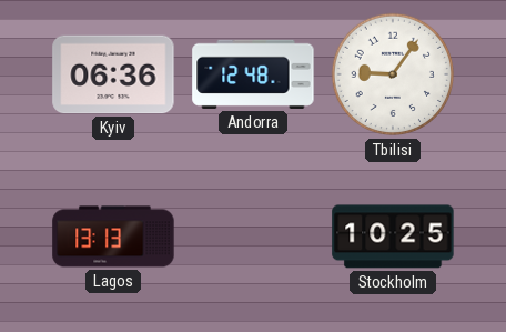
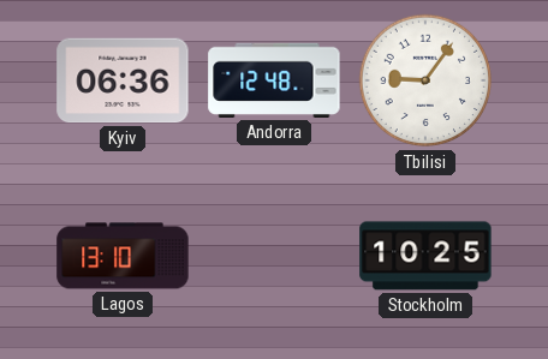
Lagos: 13:13 -> 13:10 (123, 256)
